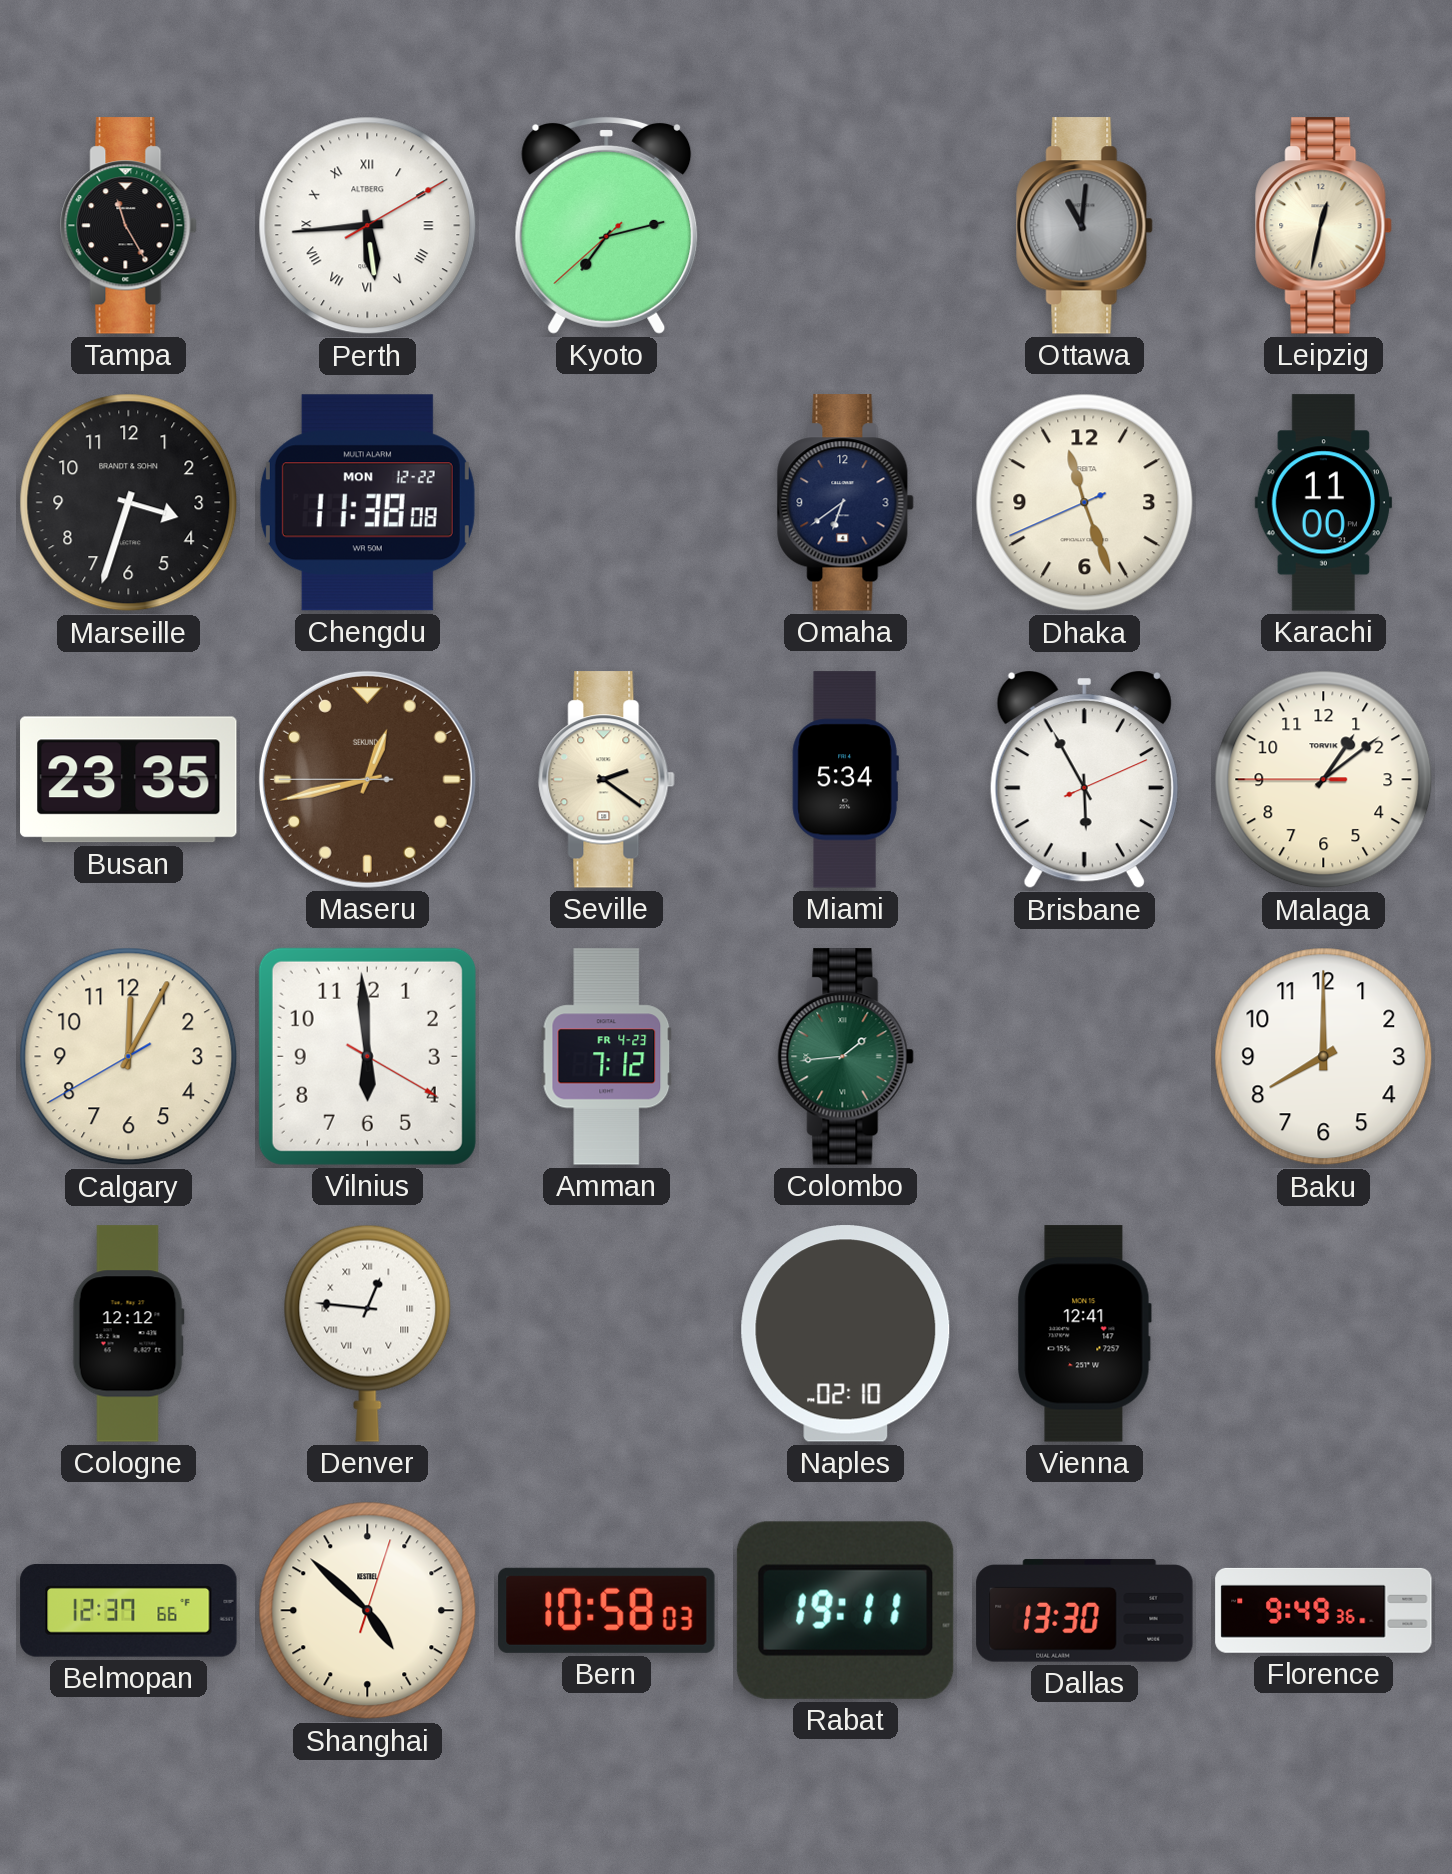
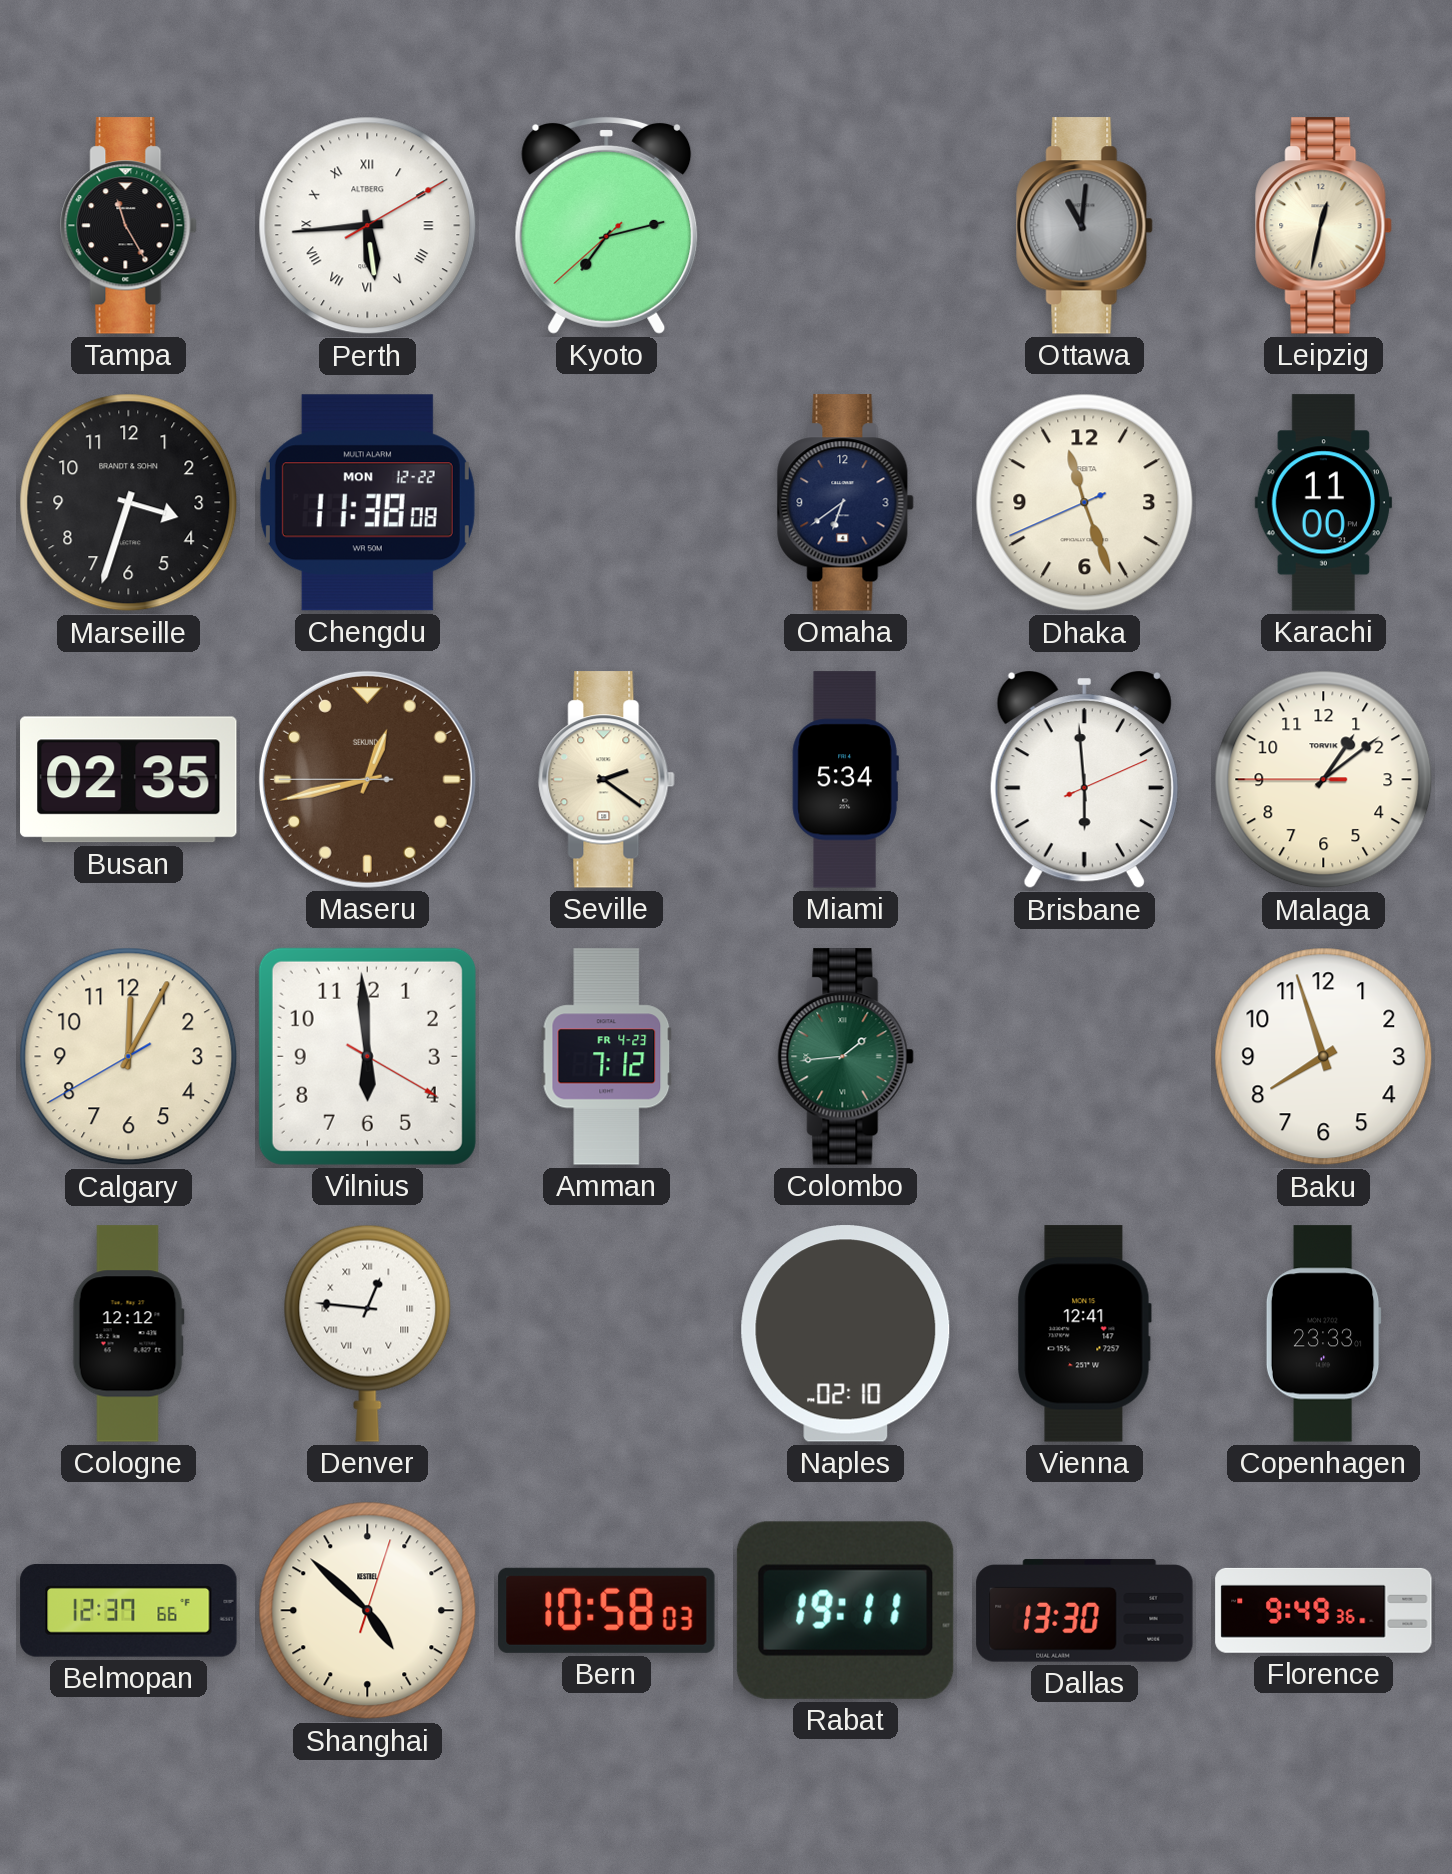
Busan: 23:35 -> 02:35 (129, 780)
Brisbane: 5:55 -> 5:59 (1084, 781)
Baku: 8:00 -> 7:57 (1324, 1057)
Copenhagen: none -> 23:33 (1323, 1334)
